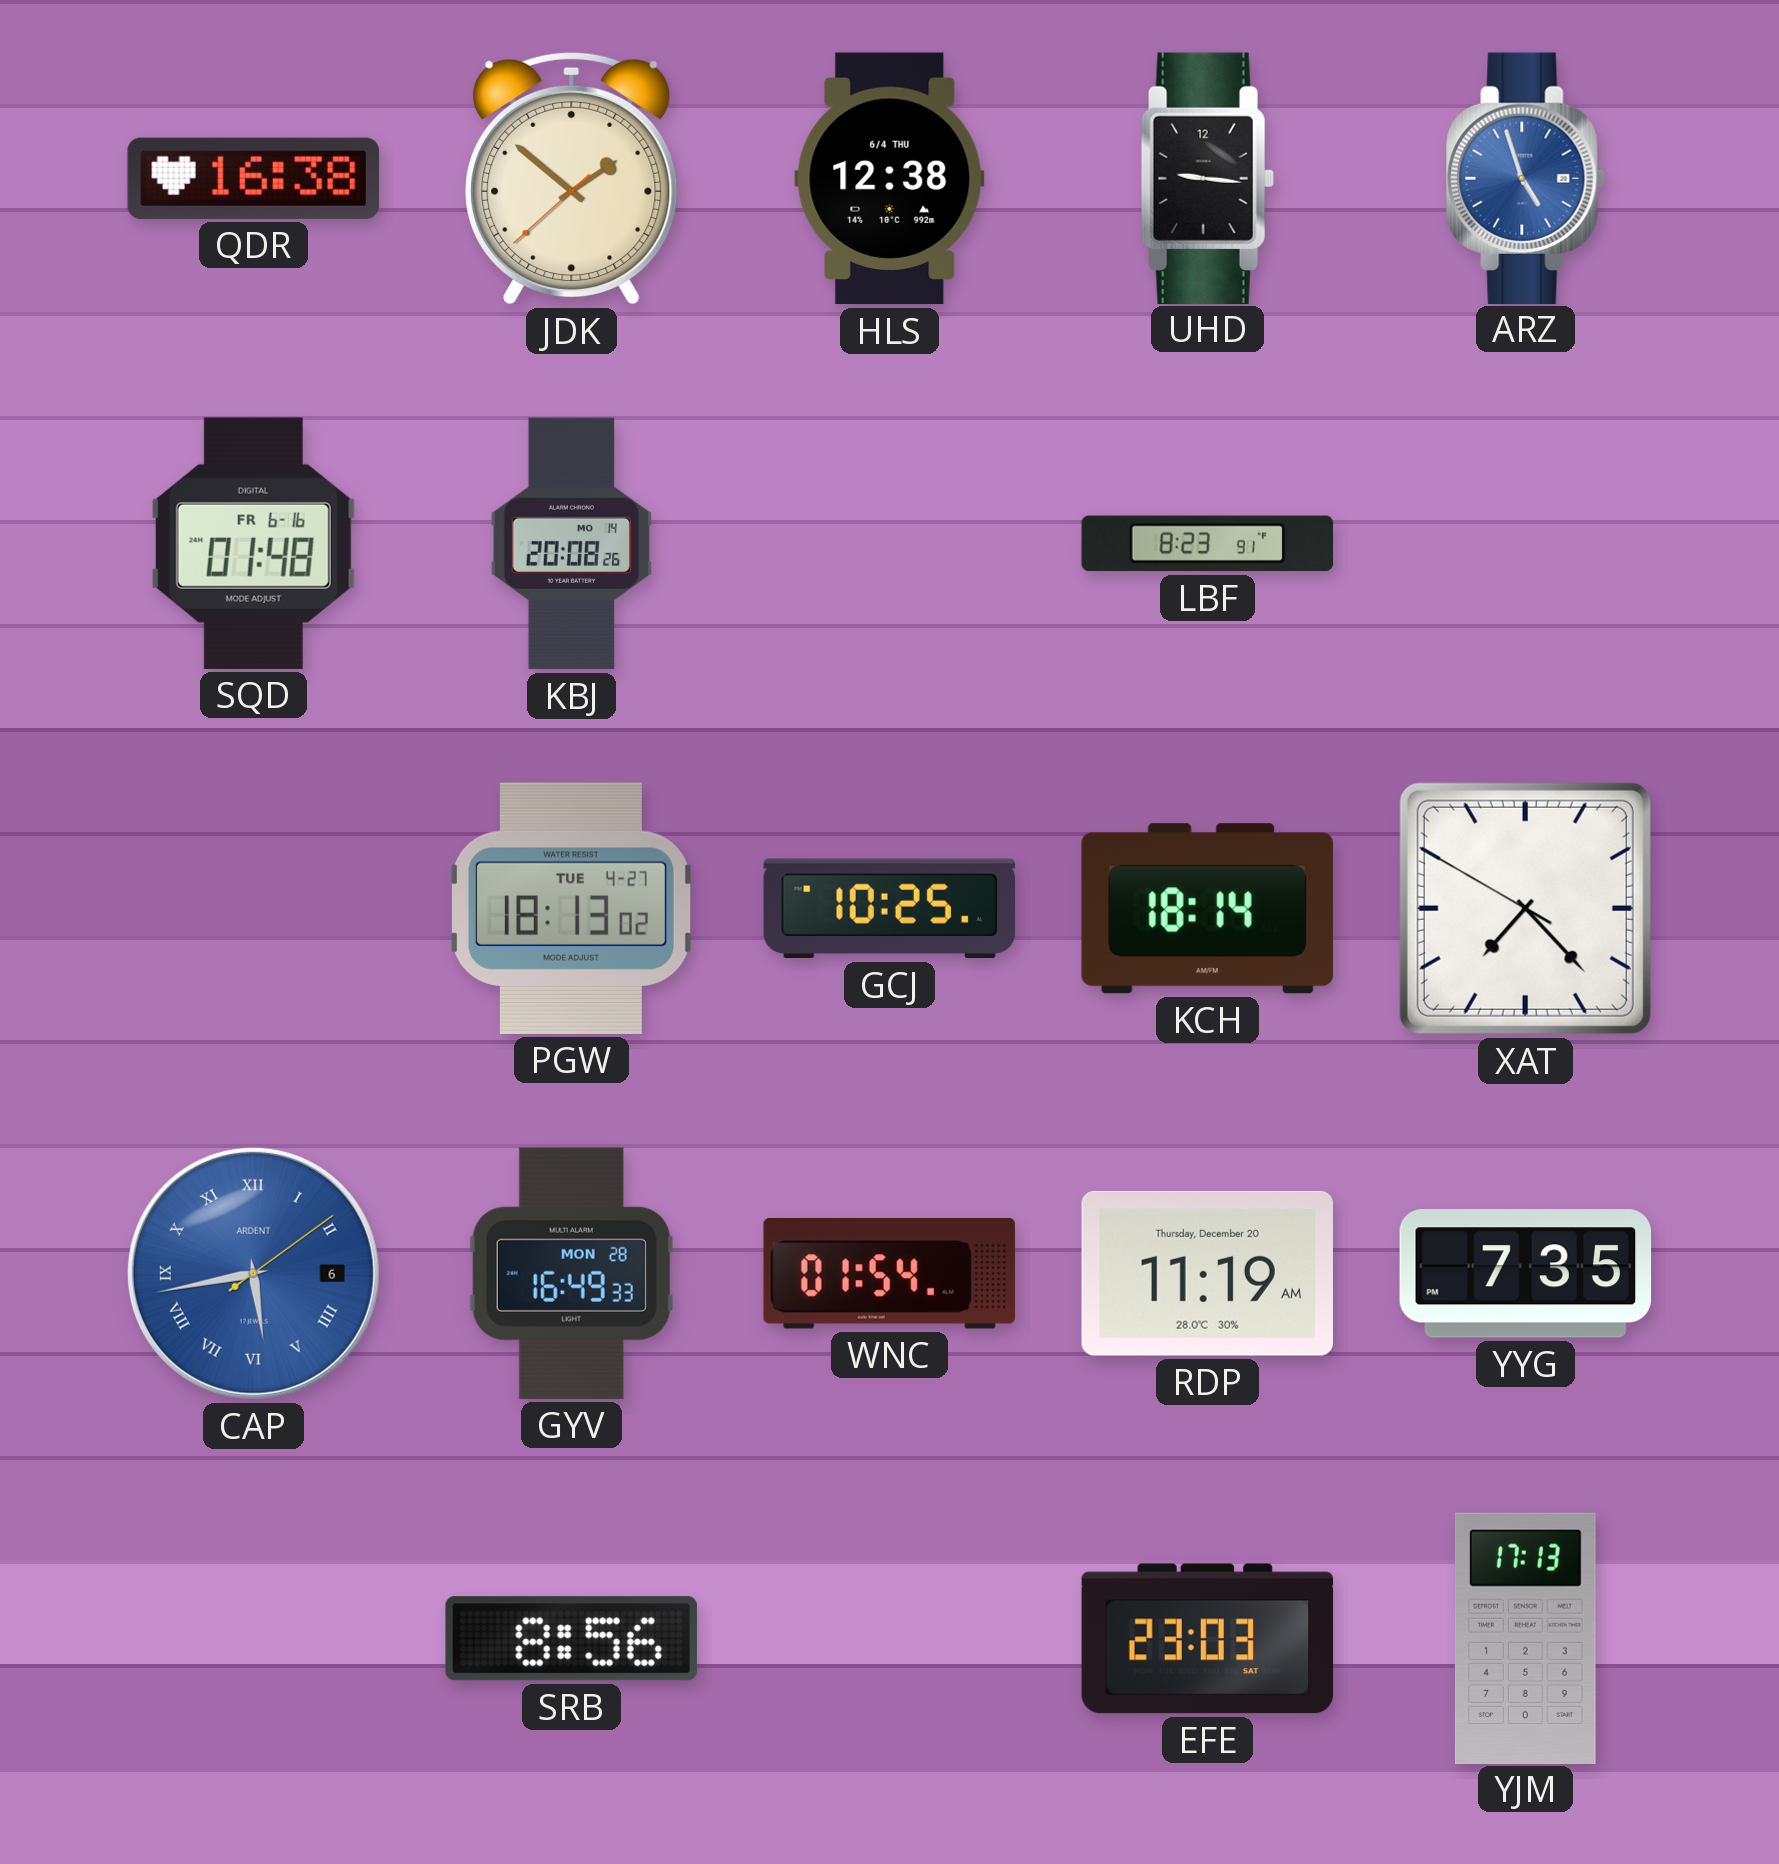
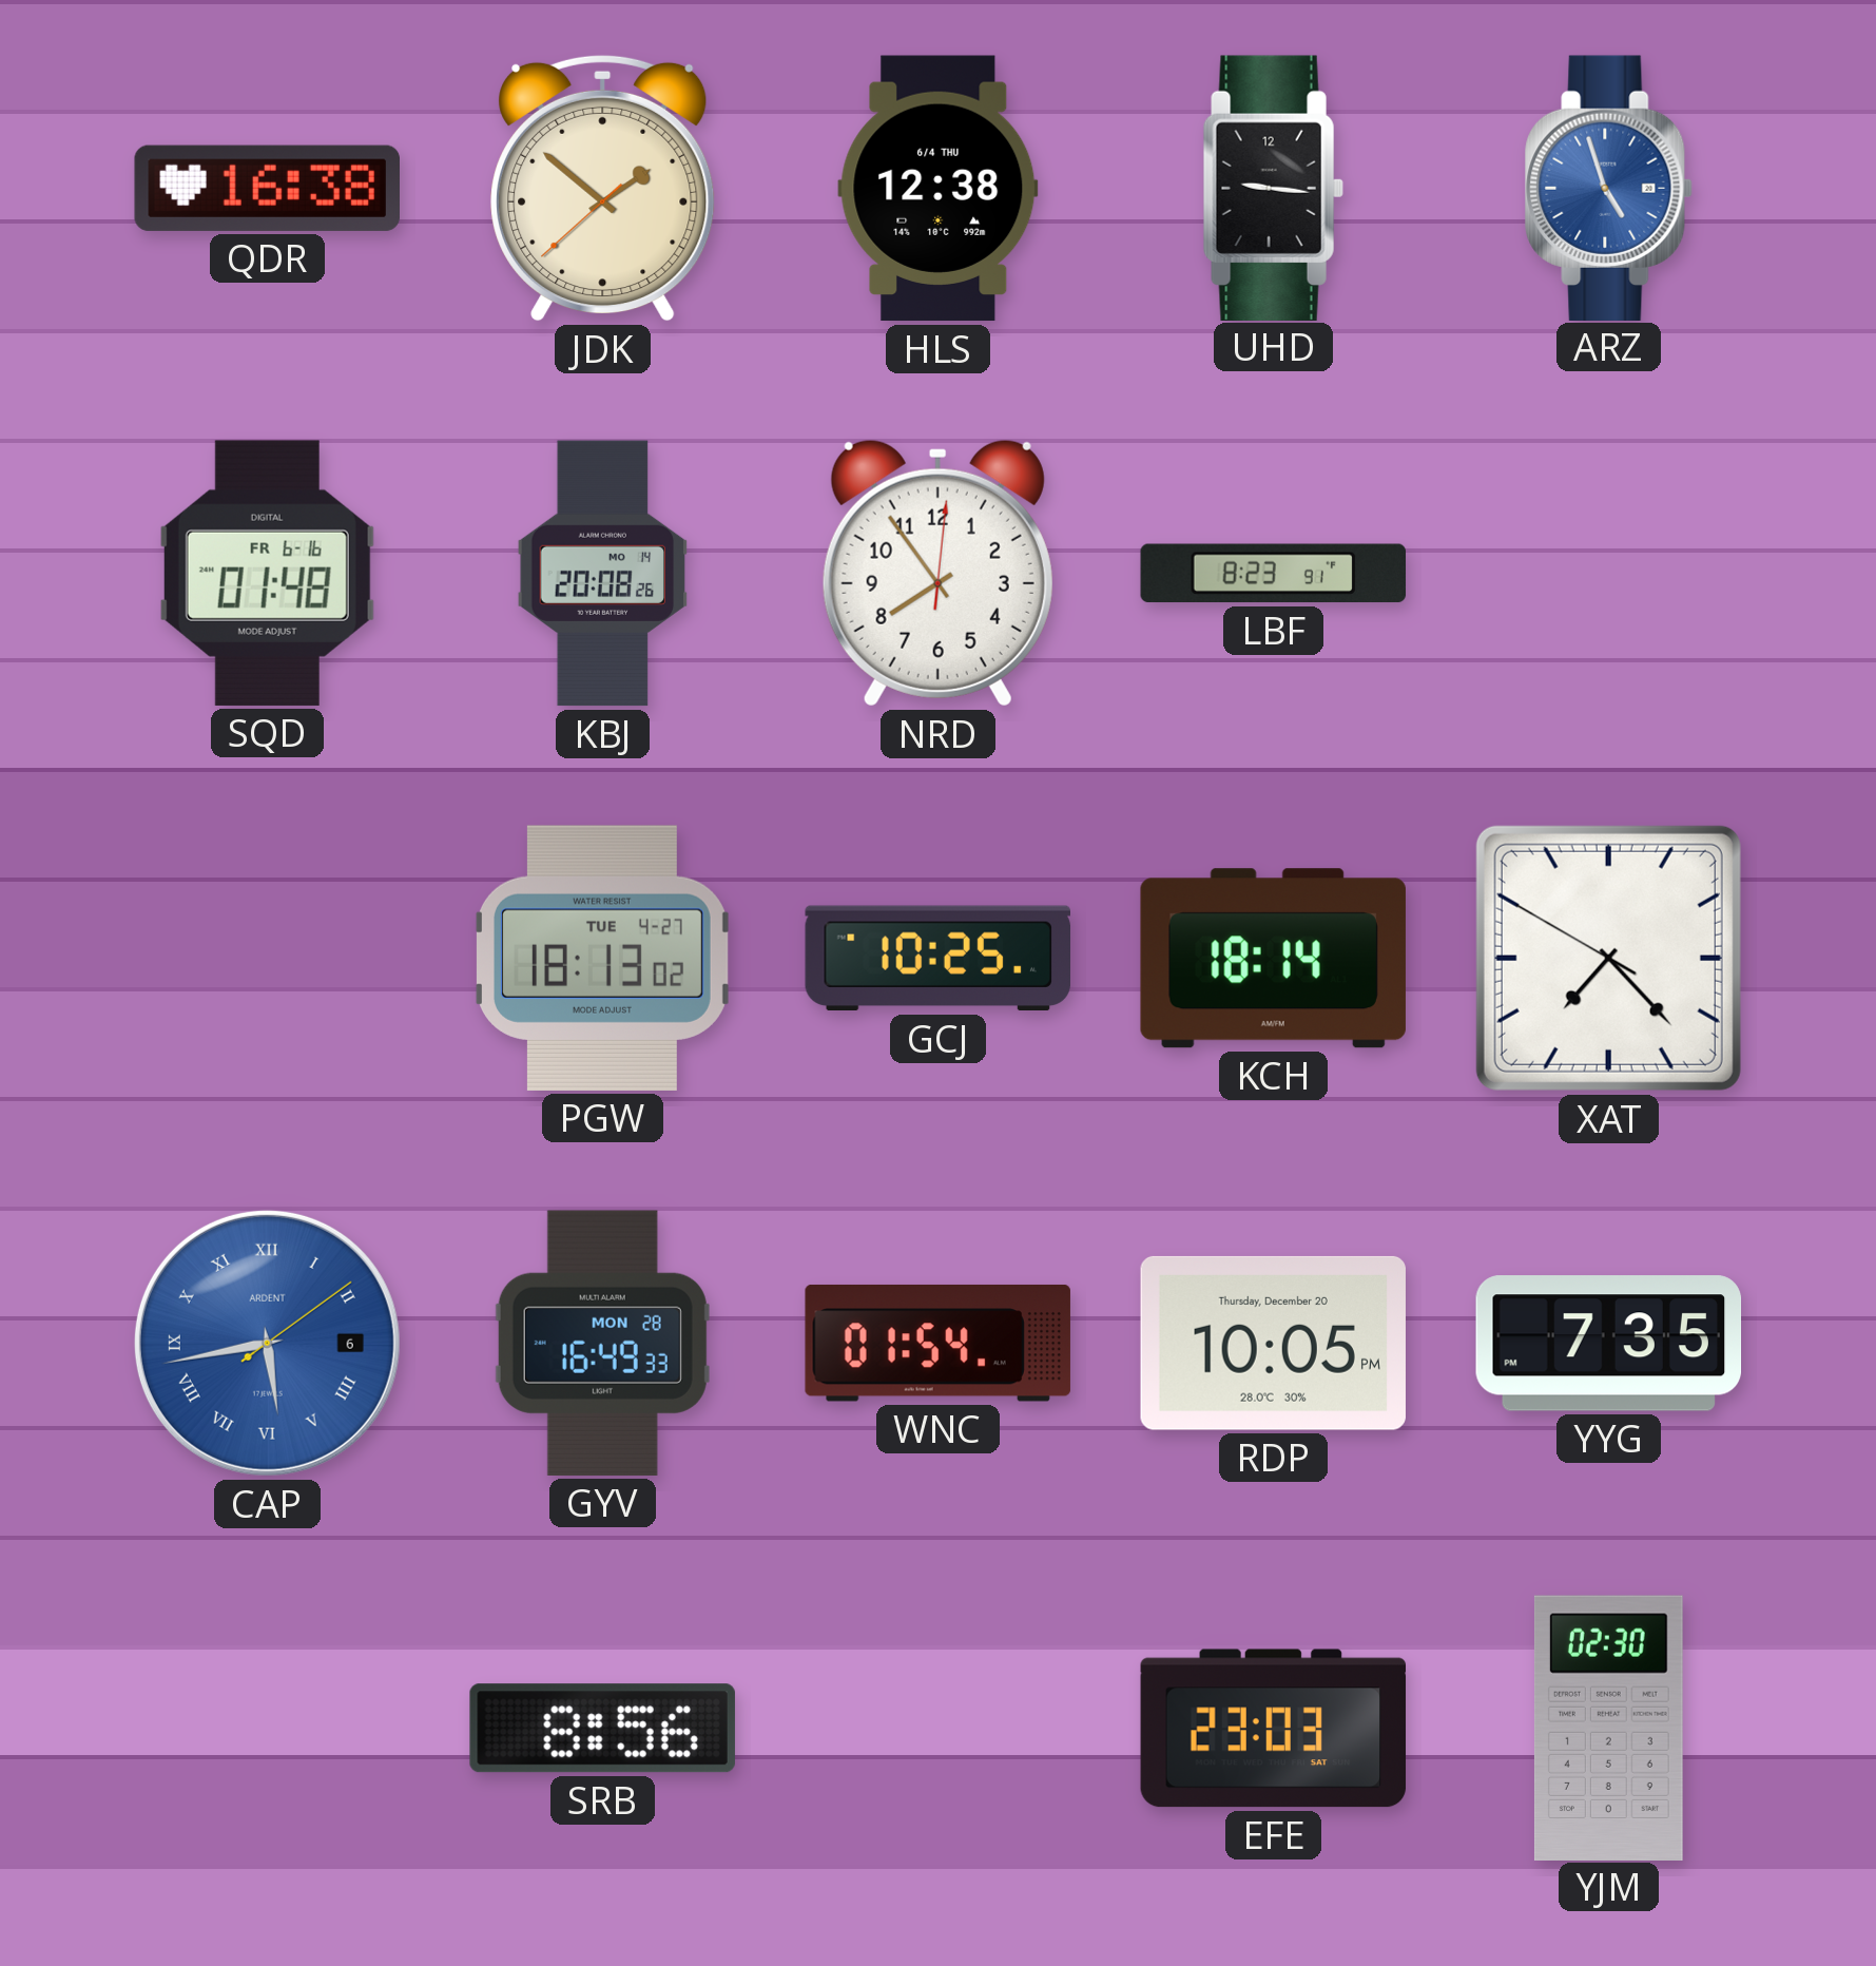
NRD: none -> 7:54 (937, 573)
RDP: 11:19 -> 10:05 (1273, 1343)
YJM: 17:13 -> 02:30 (1608, 1728)
